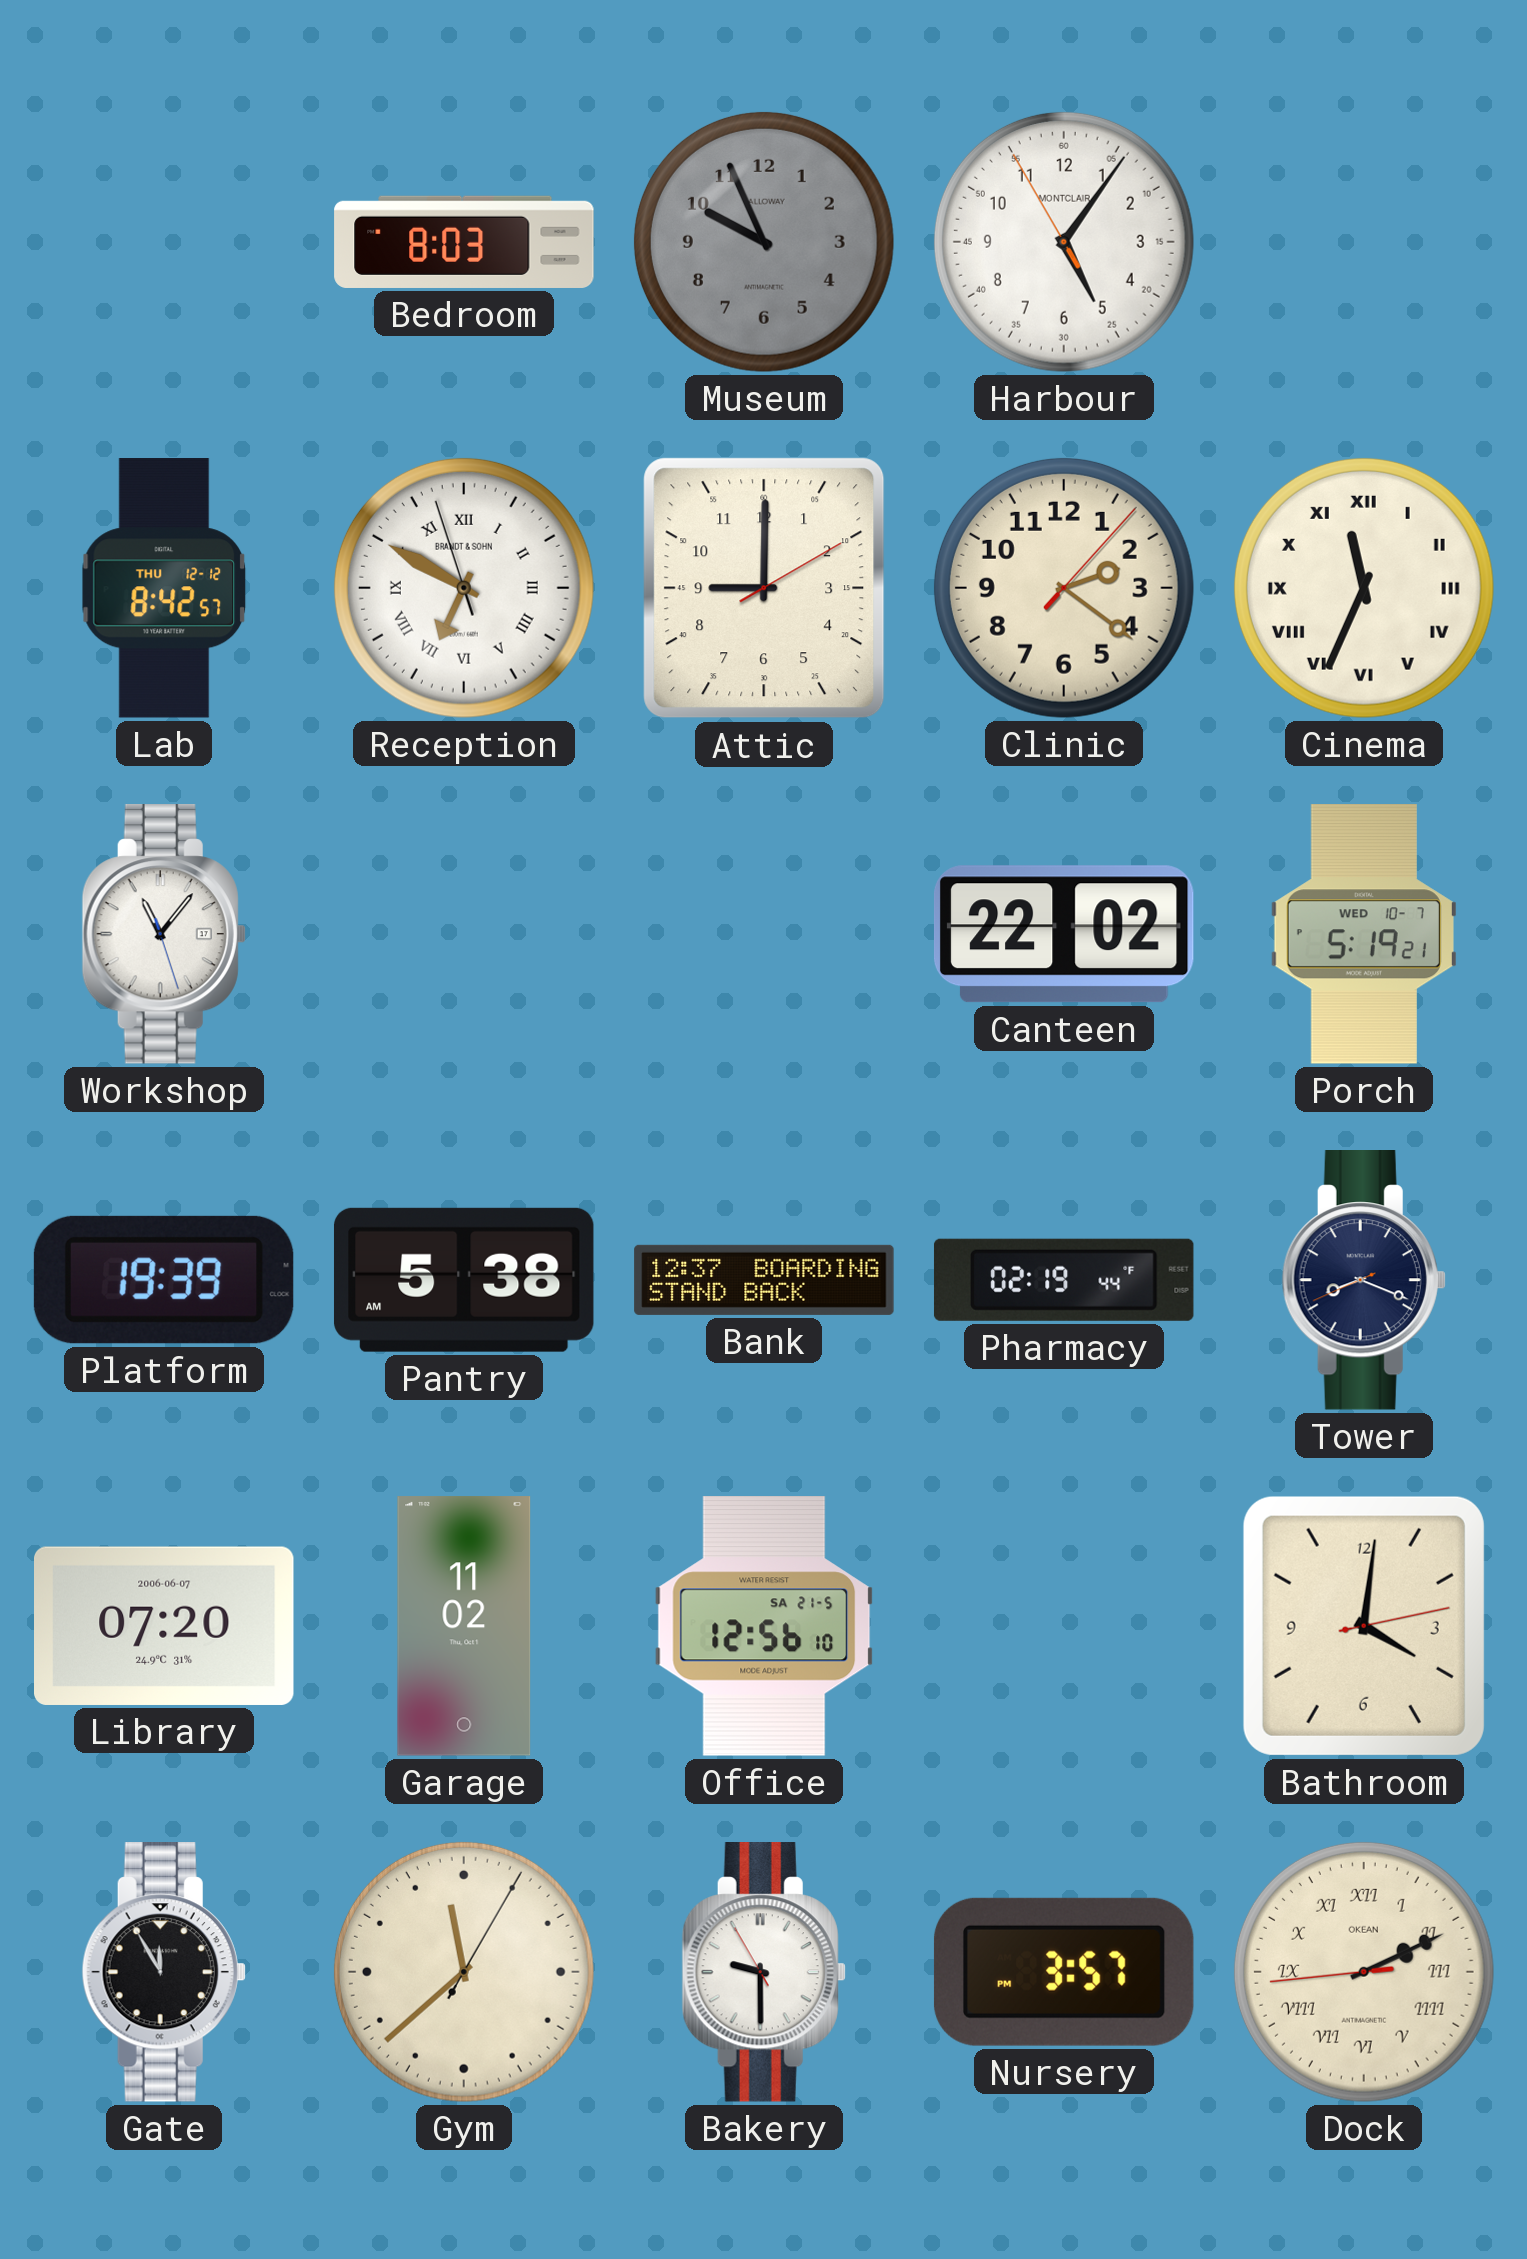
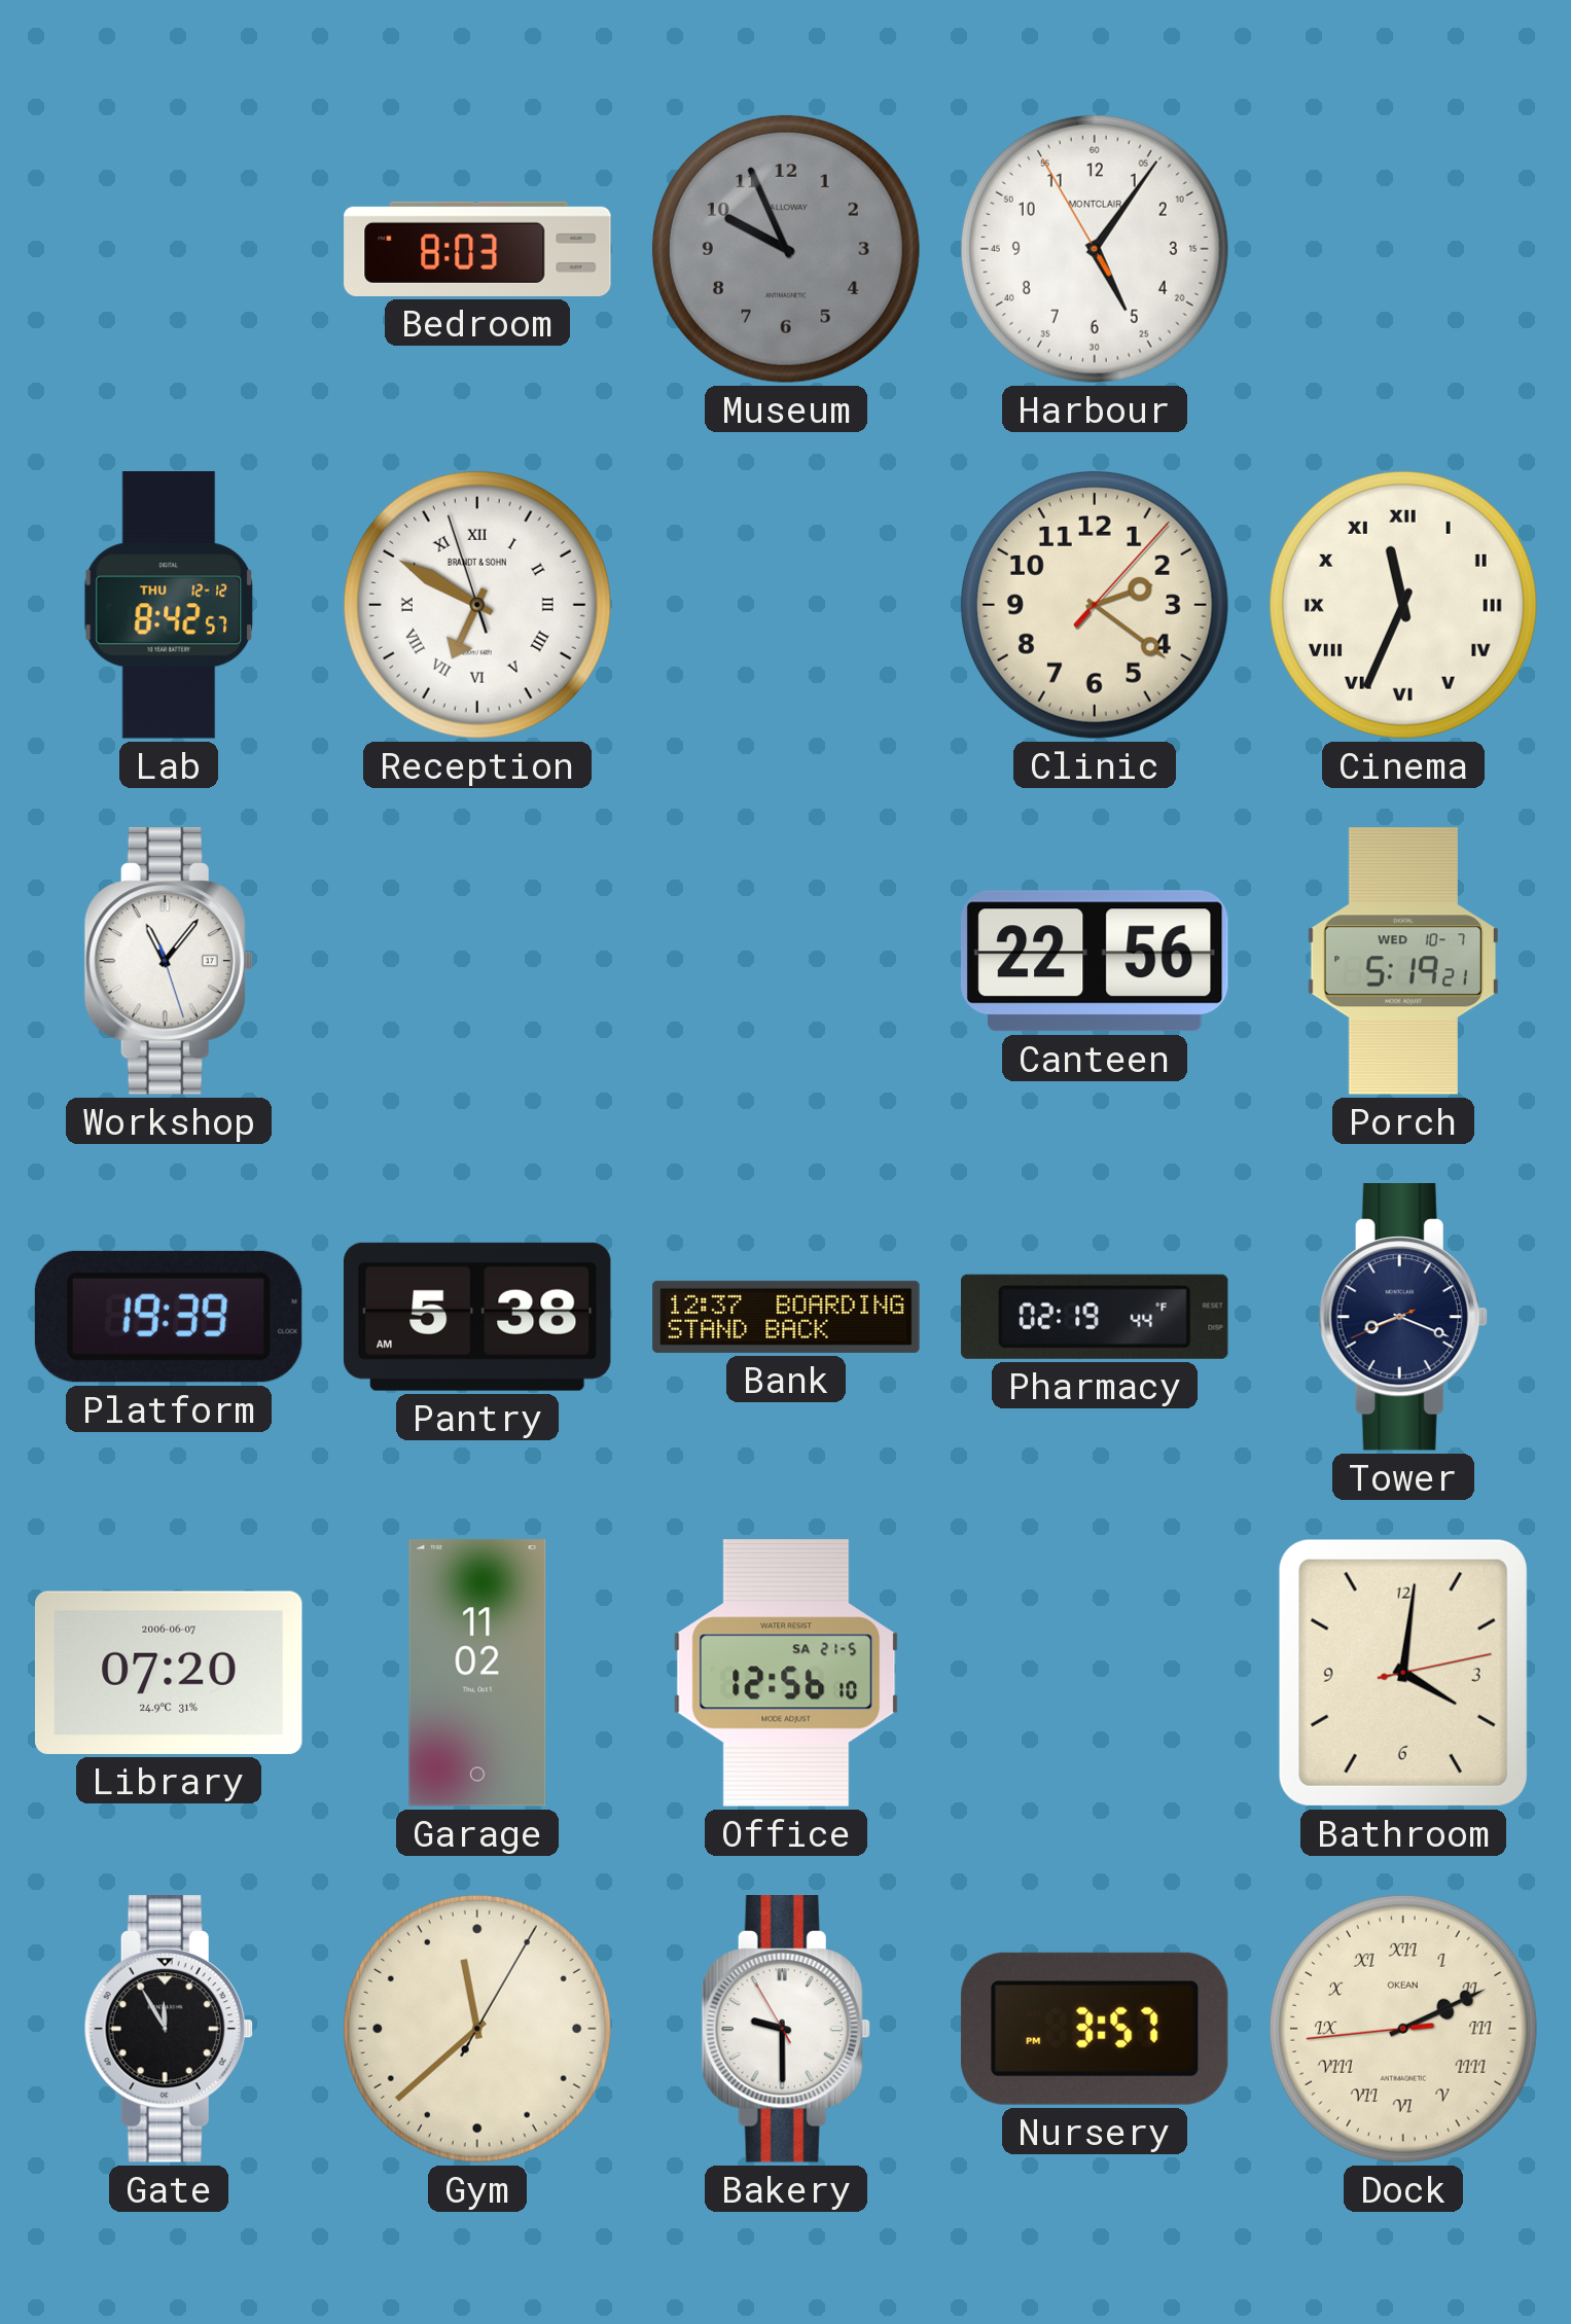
Attic: 9:00 -> none (764, 588)
Canteen: 22:02 -> 22:56 (1095, 961)
